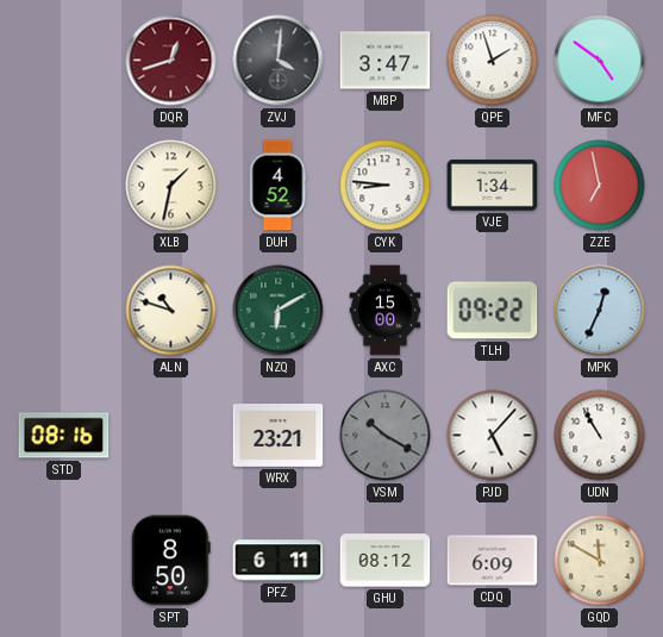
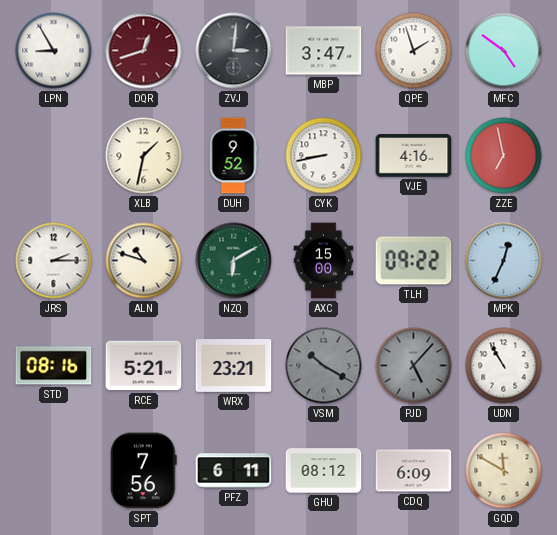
LPN: none -> 8:55 (54, 51)
ZVJ: 4:01 -> 3:01 (234, 51)
DUH: 4:52 -> 9:52 (233, 156)
CYK: 8:46 -> 8:43 (324, 156)
VJE: 1:34 -> 4:16 (414, 156)
JRS: none -> 2:15 (54, 261)
RCE: none -> 5:21 (144, 366)
PJD dial: white -> grey (414, 366)
SPT: 8:50 -> 7:56 (143, 471)
